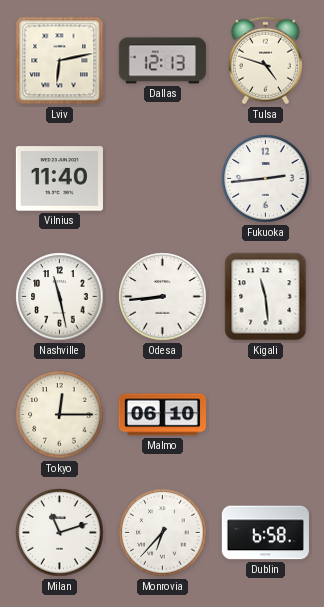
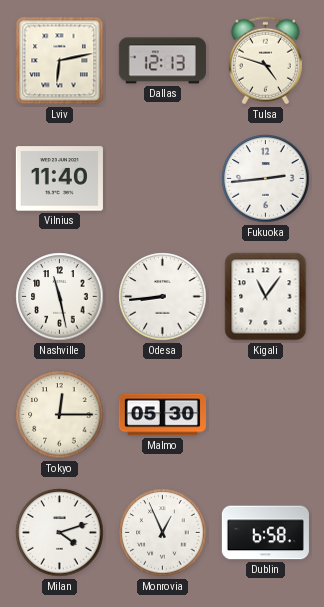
Kigali: 11:29 -> 11:06 (266, 297)
Malmo: 06:10 -> 05:30 (162, 415)
Milan: 11:12 -> 4:12 (60, 533)
Monrovia: 6:37 -> 12:56 (163, 533)
